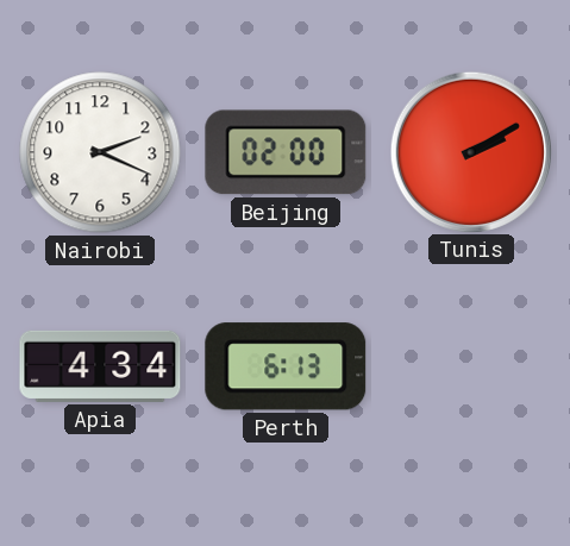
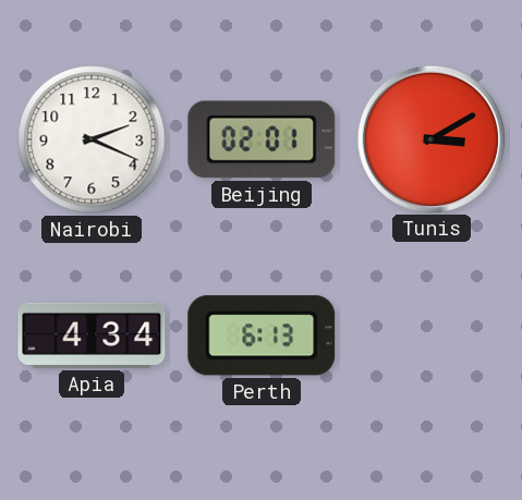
Beijing: 02:00 -> 02:01 (262, 139)
Tunis: 2:10 -> 3:10 (430, 138)
